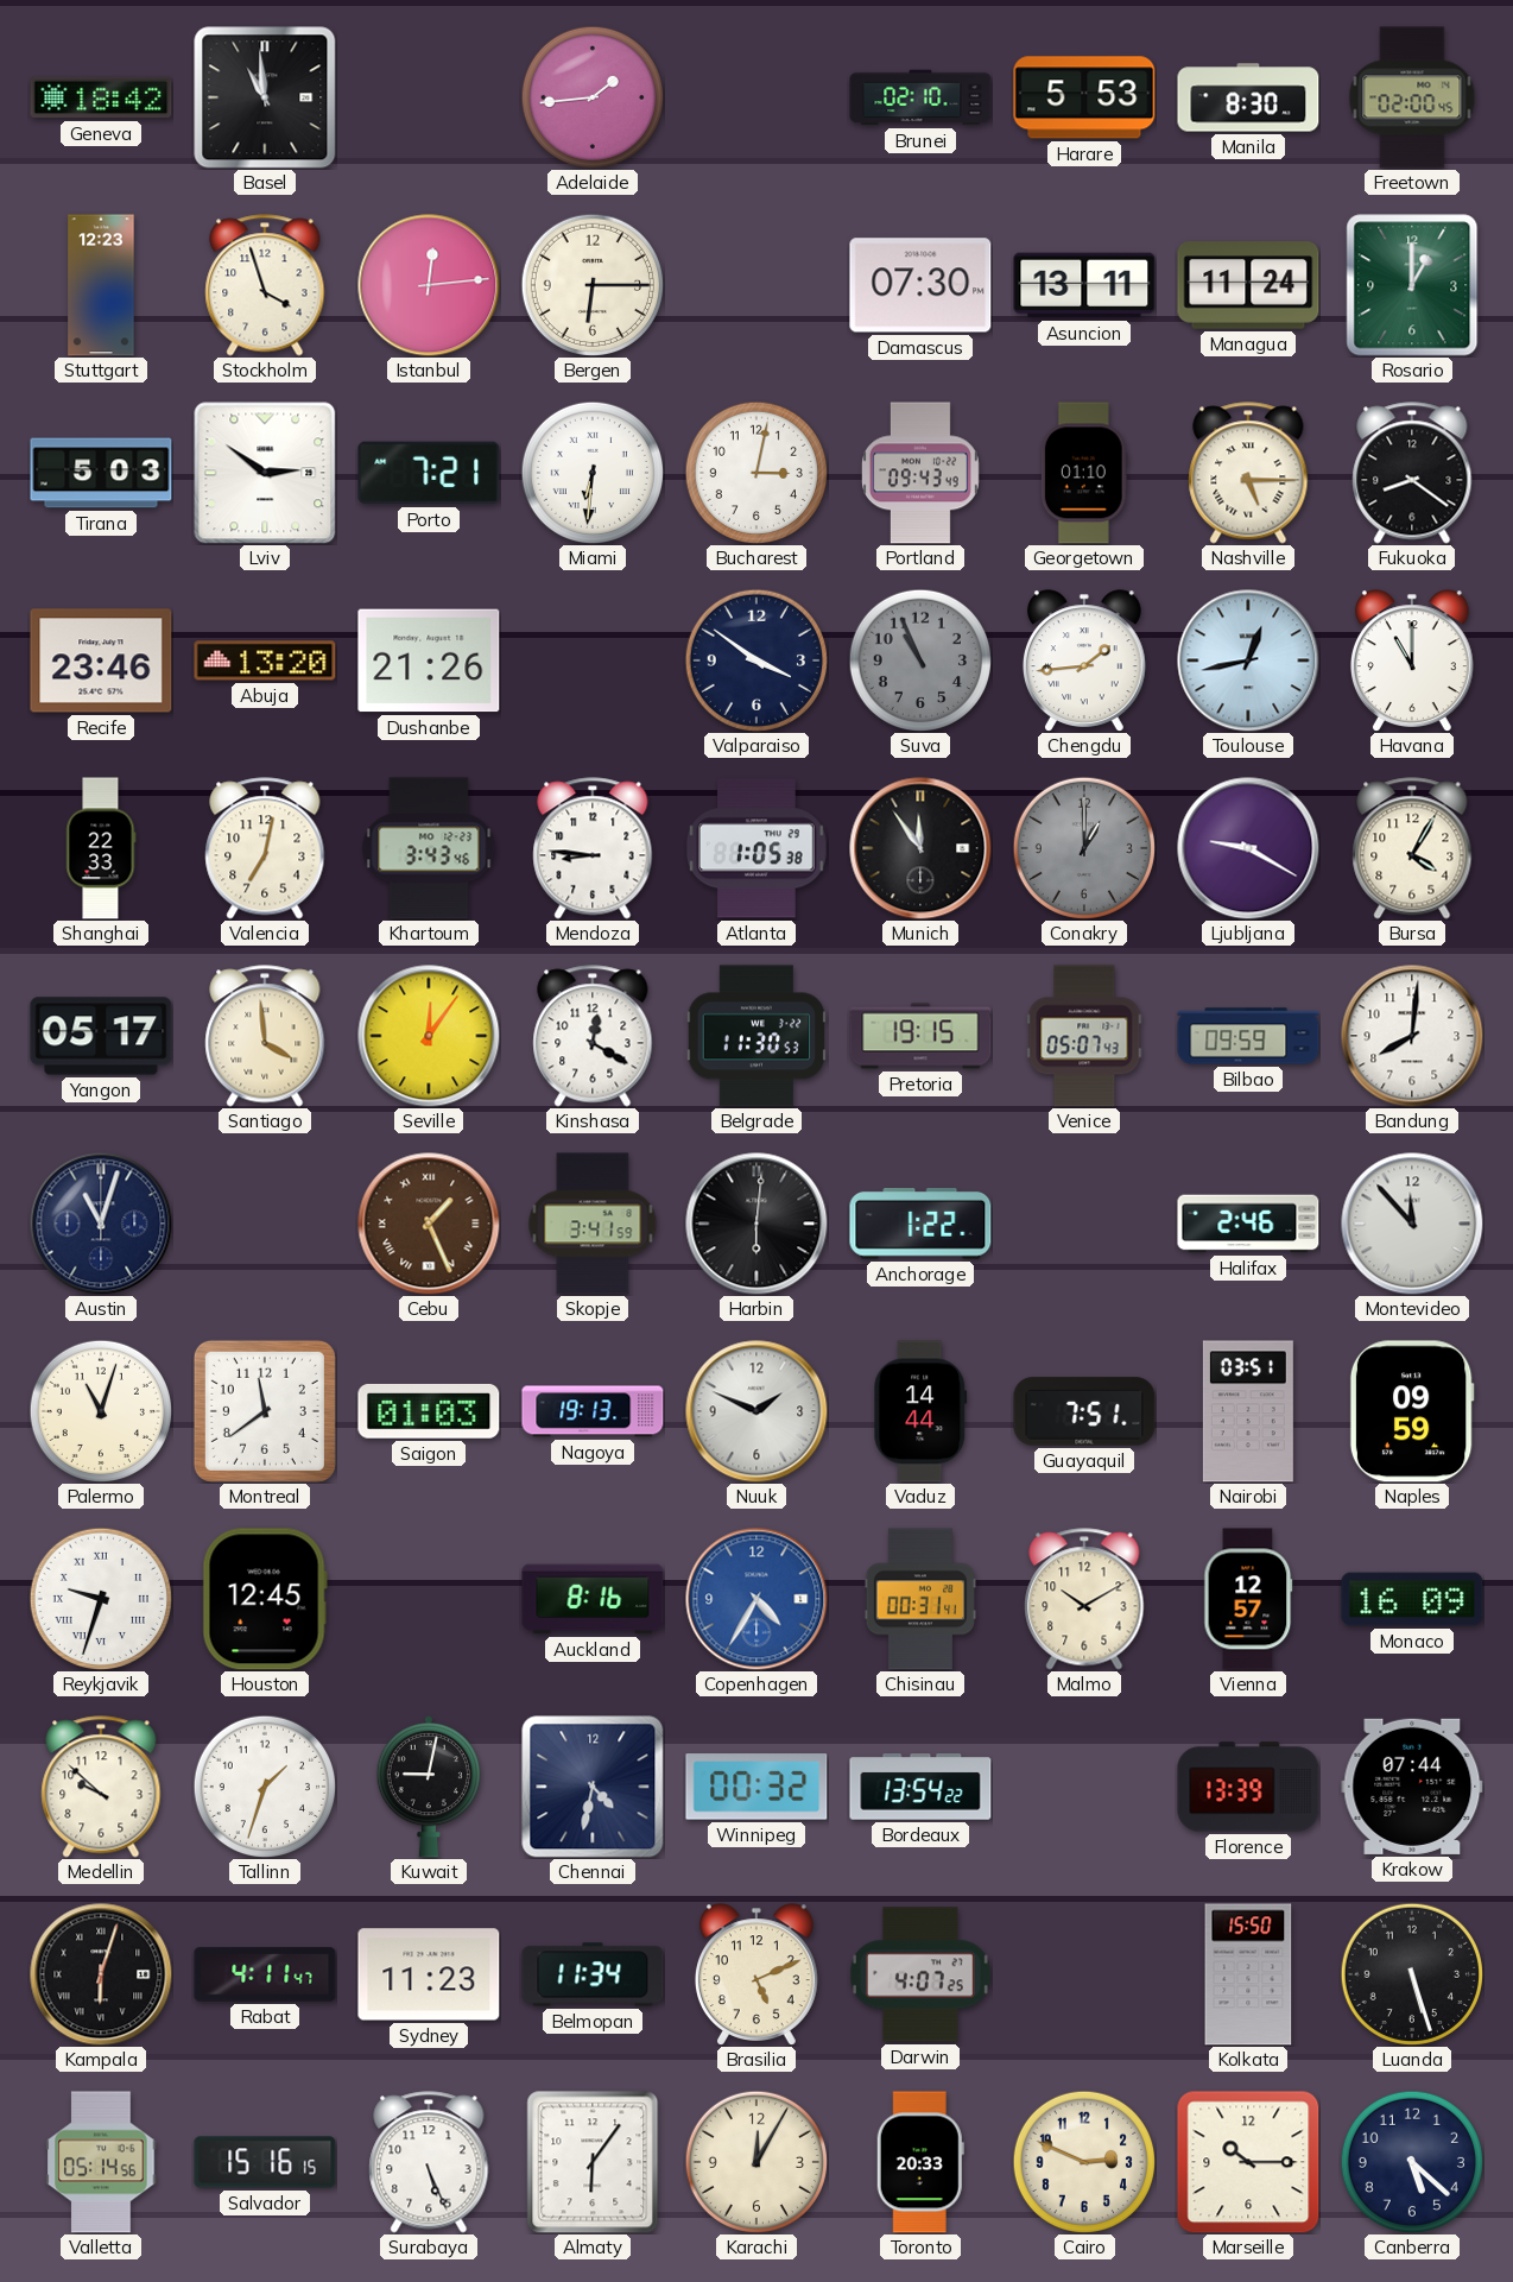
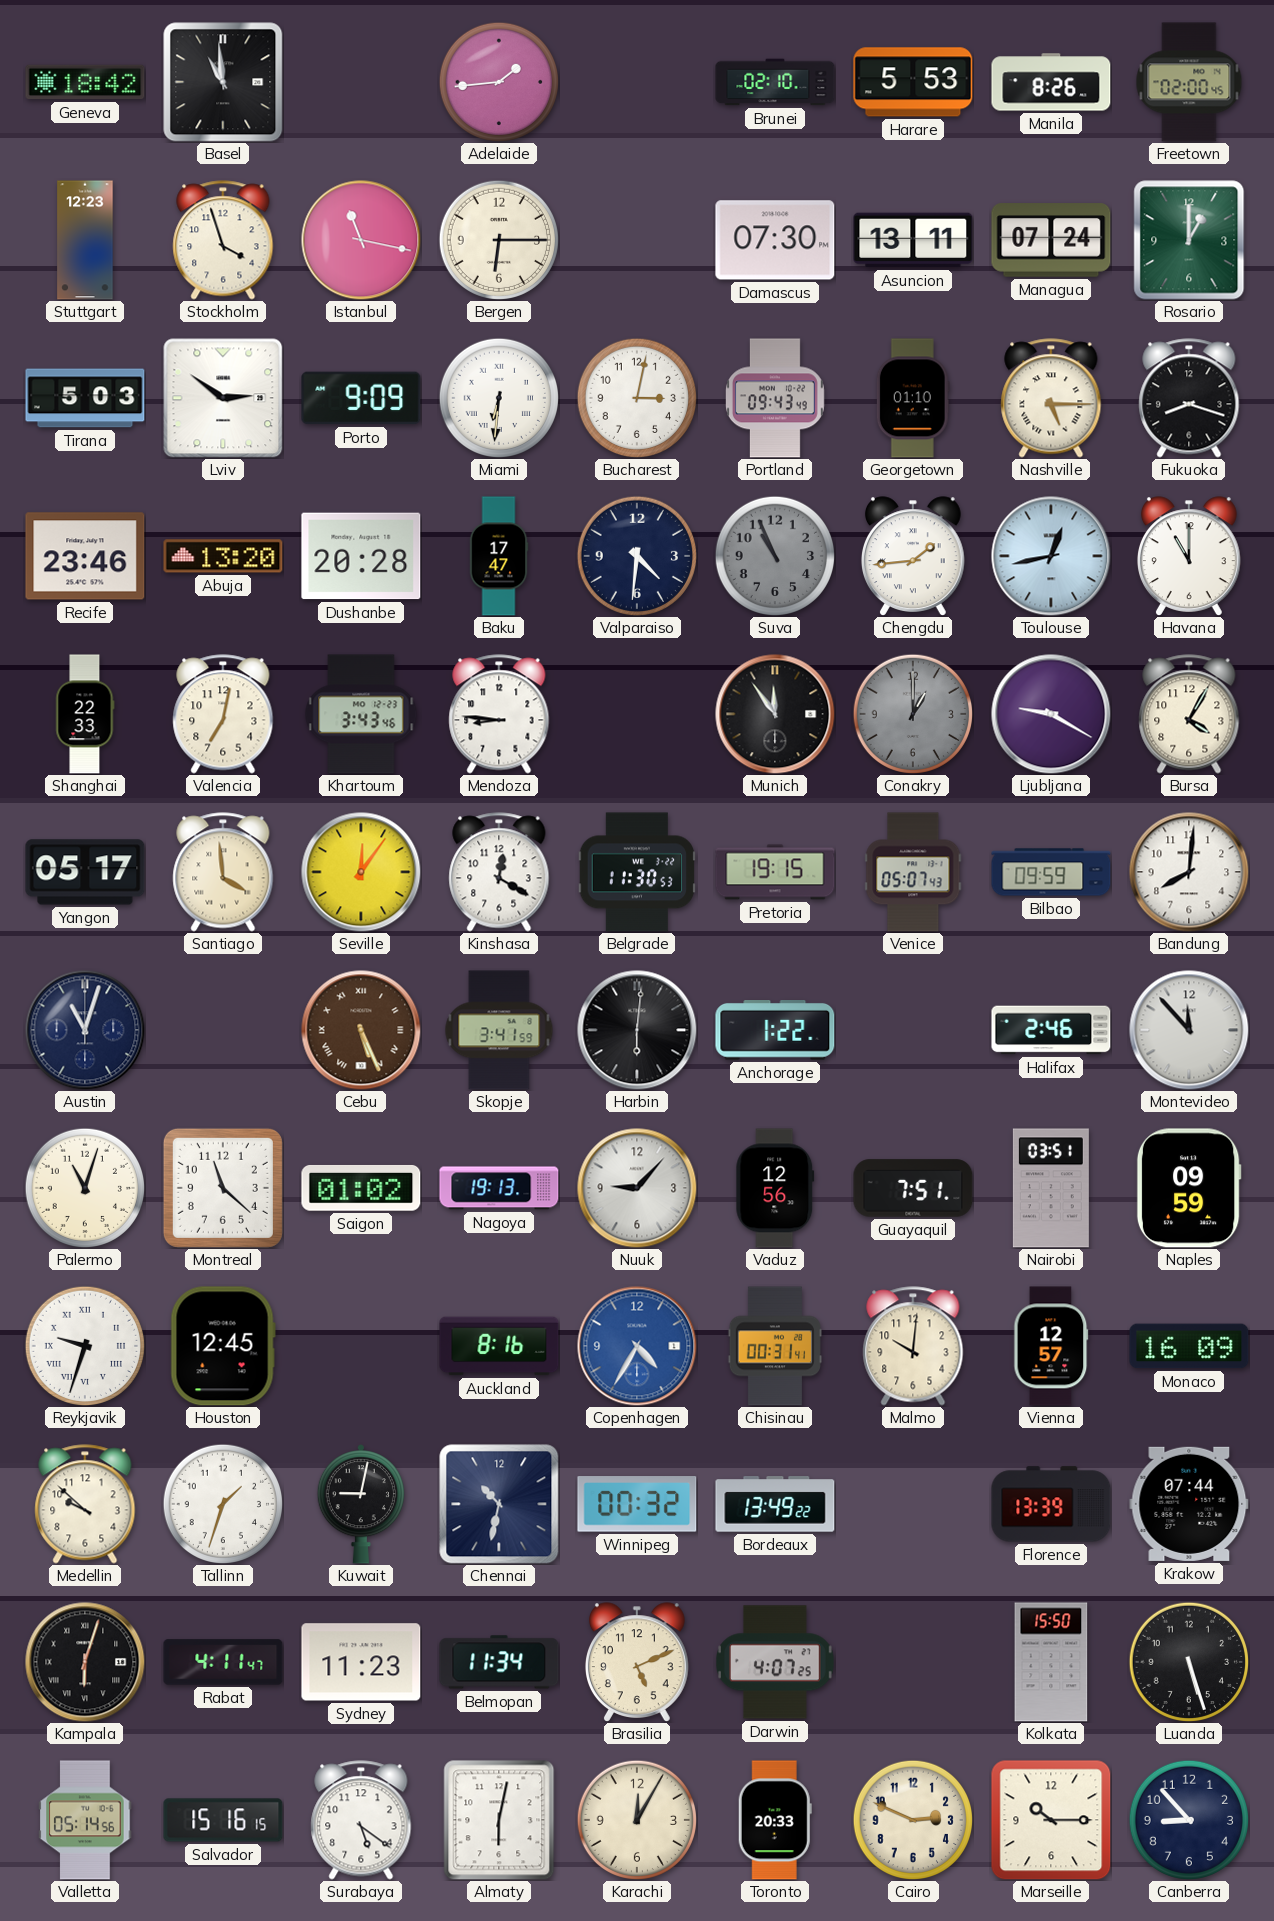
Manila: 8:30 -> 8:26 (1051, 82)
Istanbul: 12:14 -> 11:17 (361, 240)
Managua: 11:24 -> 07:24 (1051, 240)
Porto: 7:21 -> 9:09 (361, 398)
Fukuoka: 8:21 -> 8:18 (1189, 398)
Dushanbe: 21:26 -> 20:28 (361, 556)
Baku: none -> 17:47 (499, 556)
Valparaiso: 3:51 -> 4:31 (636, 555)
Atlanta: 1:05 -> none (756, 848)
Cebu: 1:26 -> 5:26 (361, 1030)
Montreal: 11:39 -> 11:22 (223, 1188)
Saigon: 01:03 -> 01:02 (361, 1188)
Nuuk: 1:49 -> 9:07 (637, 1188)
Vaduz: 14:44 -> 12:56 (775, 1188)
Malmo: 10:10 -> 10:01 (913, 1346)
Chennai: 4:32 -> 10:32 (499, 1504)
Bordeaux: 13:54 -> 13:49 (775, 1504)
Surabaya: 5:26 -> 5:21 (361, 1820)
Almaty: 6:06 -> 6:02 (499, 1820)
Canberra: 5:22 -> 8:53 (1188, 1819)
